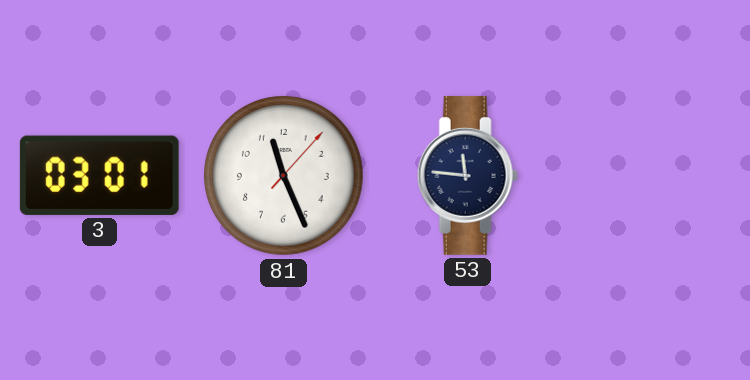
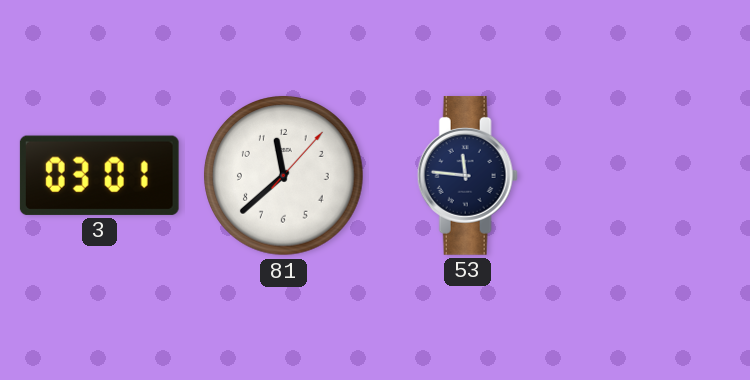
81: 11:26 -> 11:38 (284, 176)
